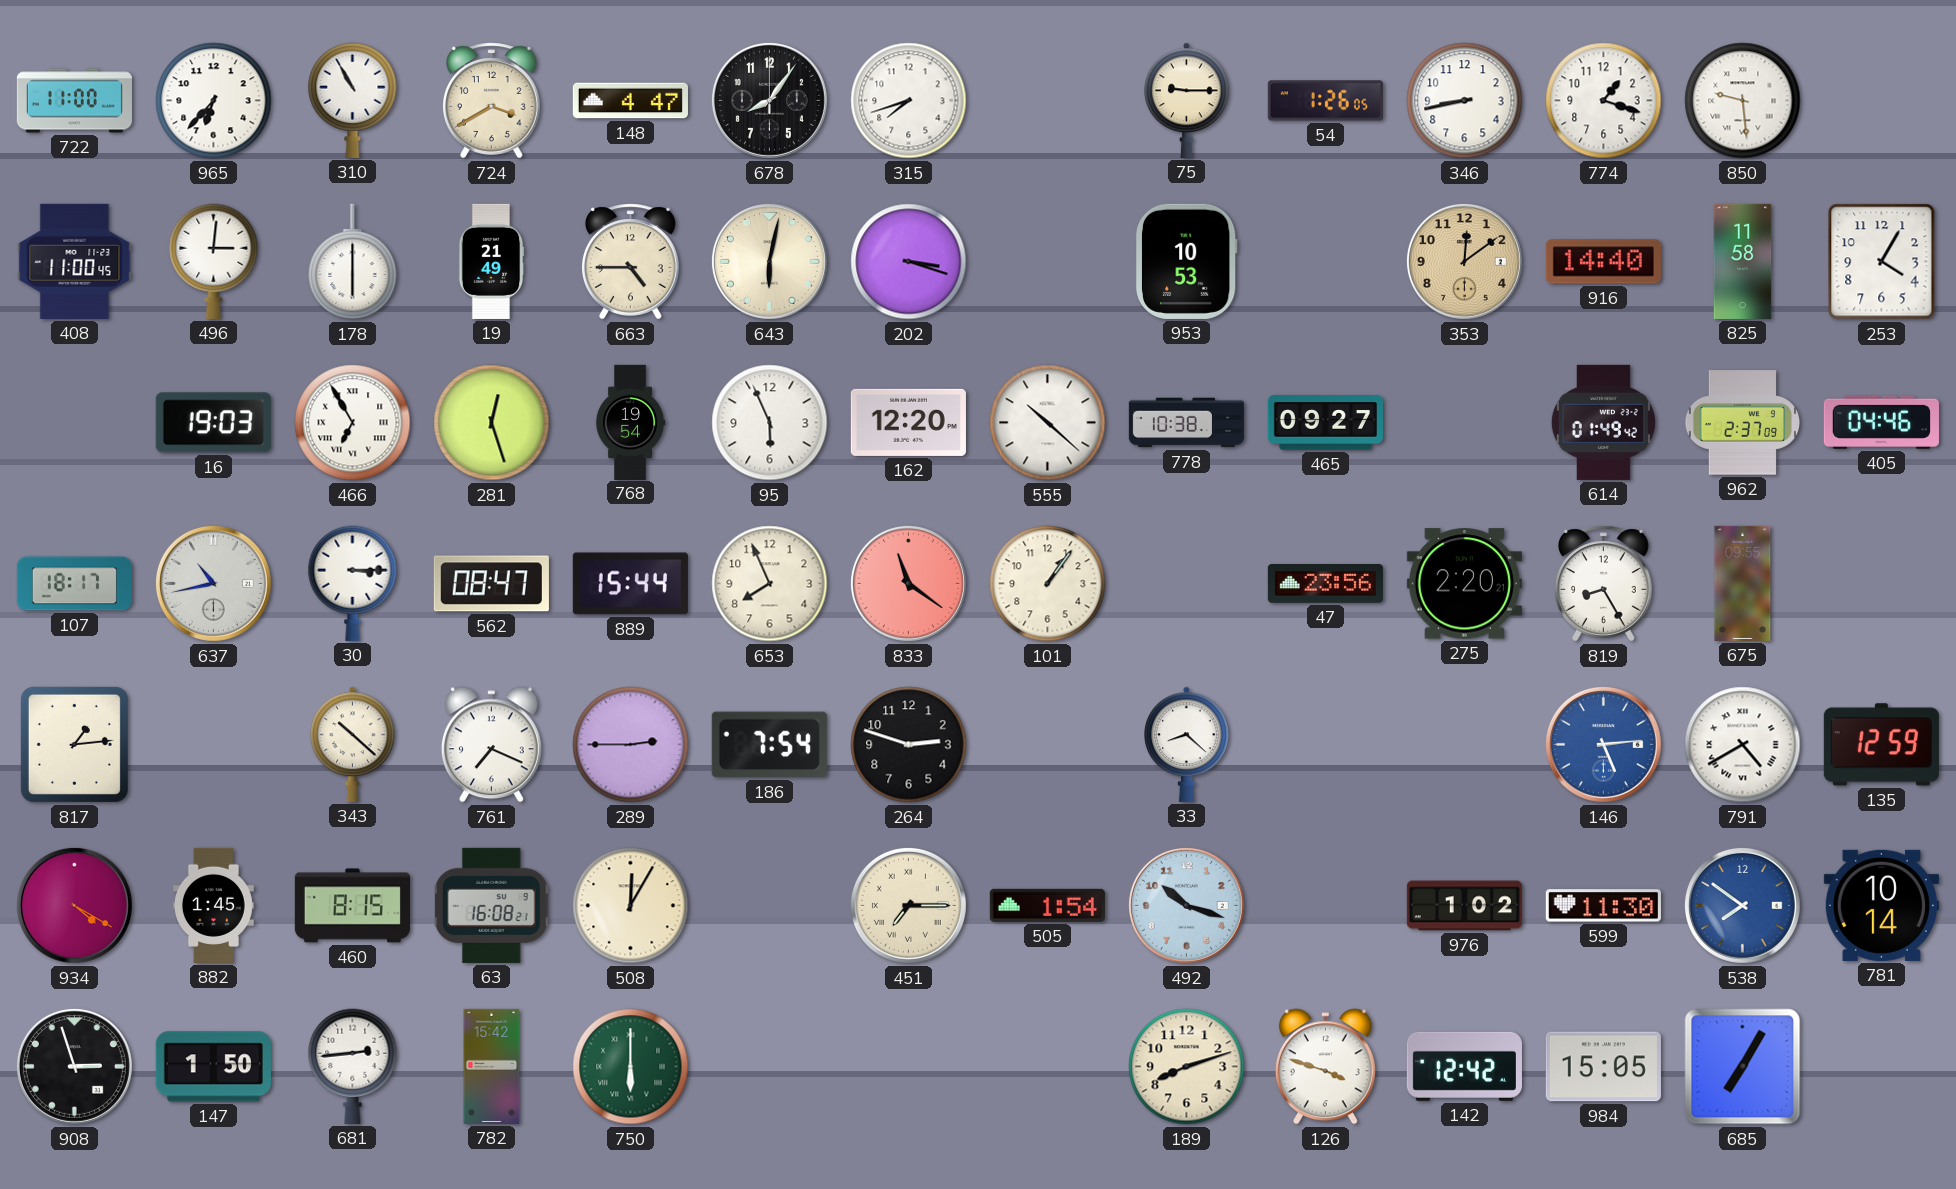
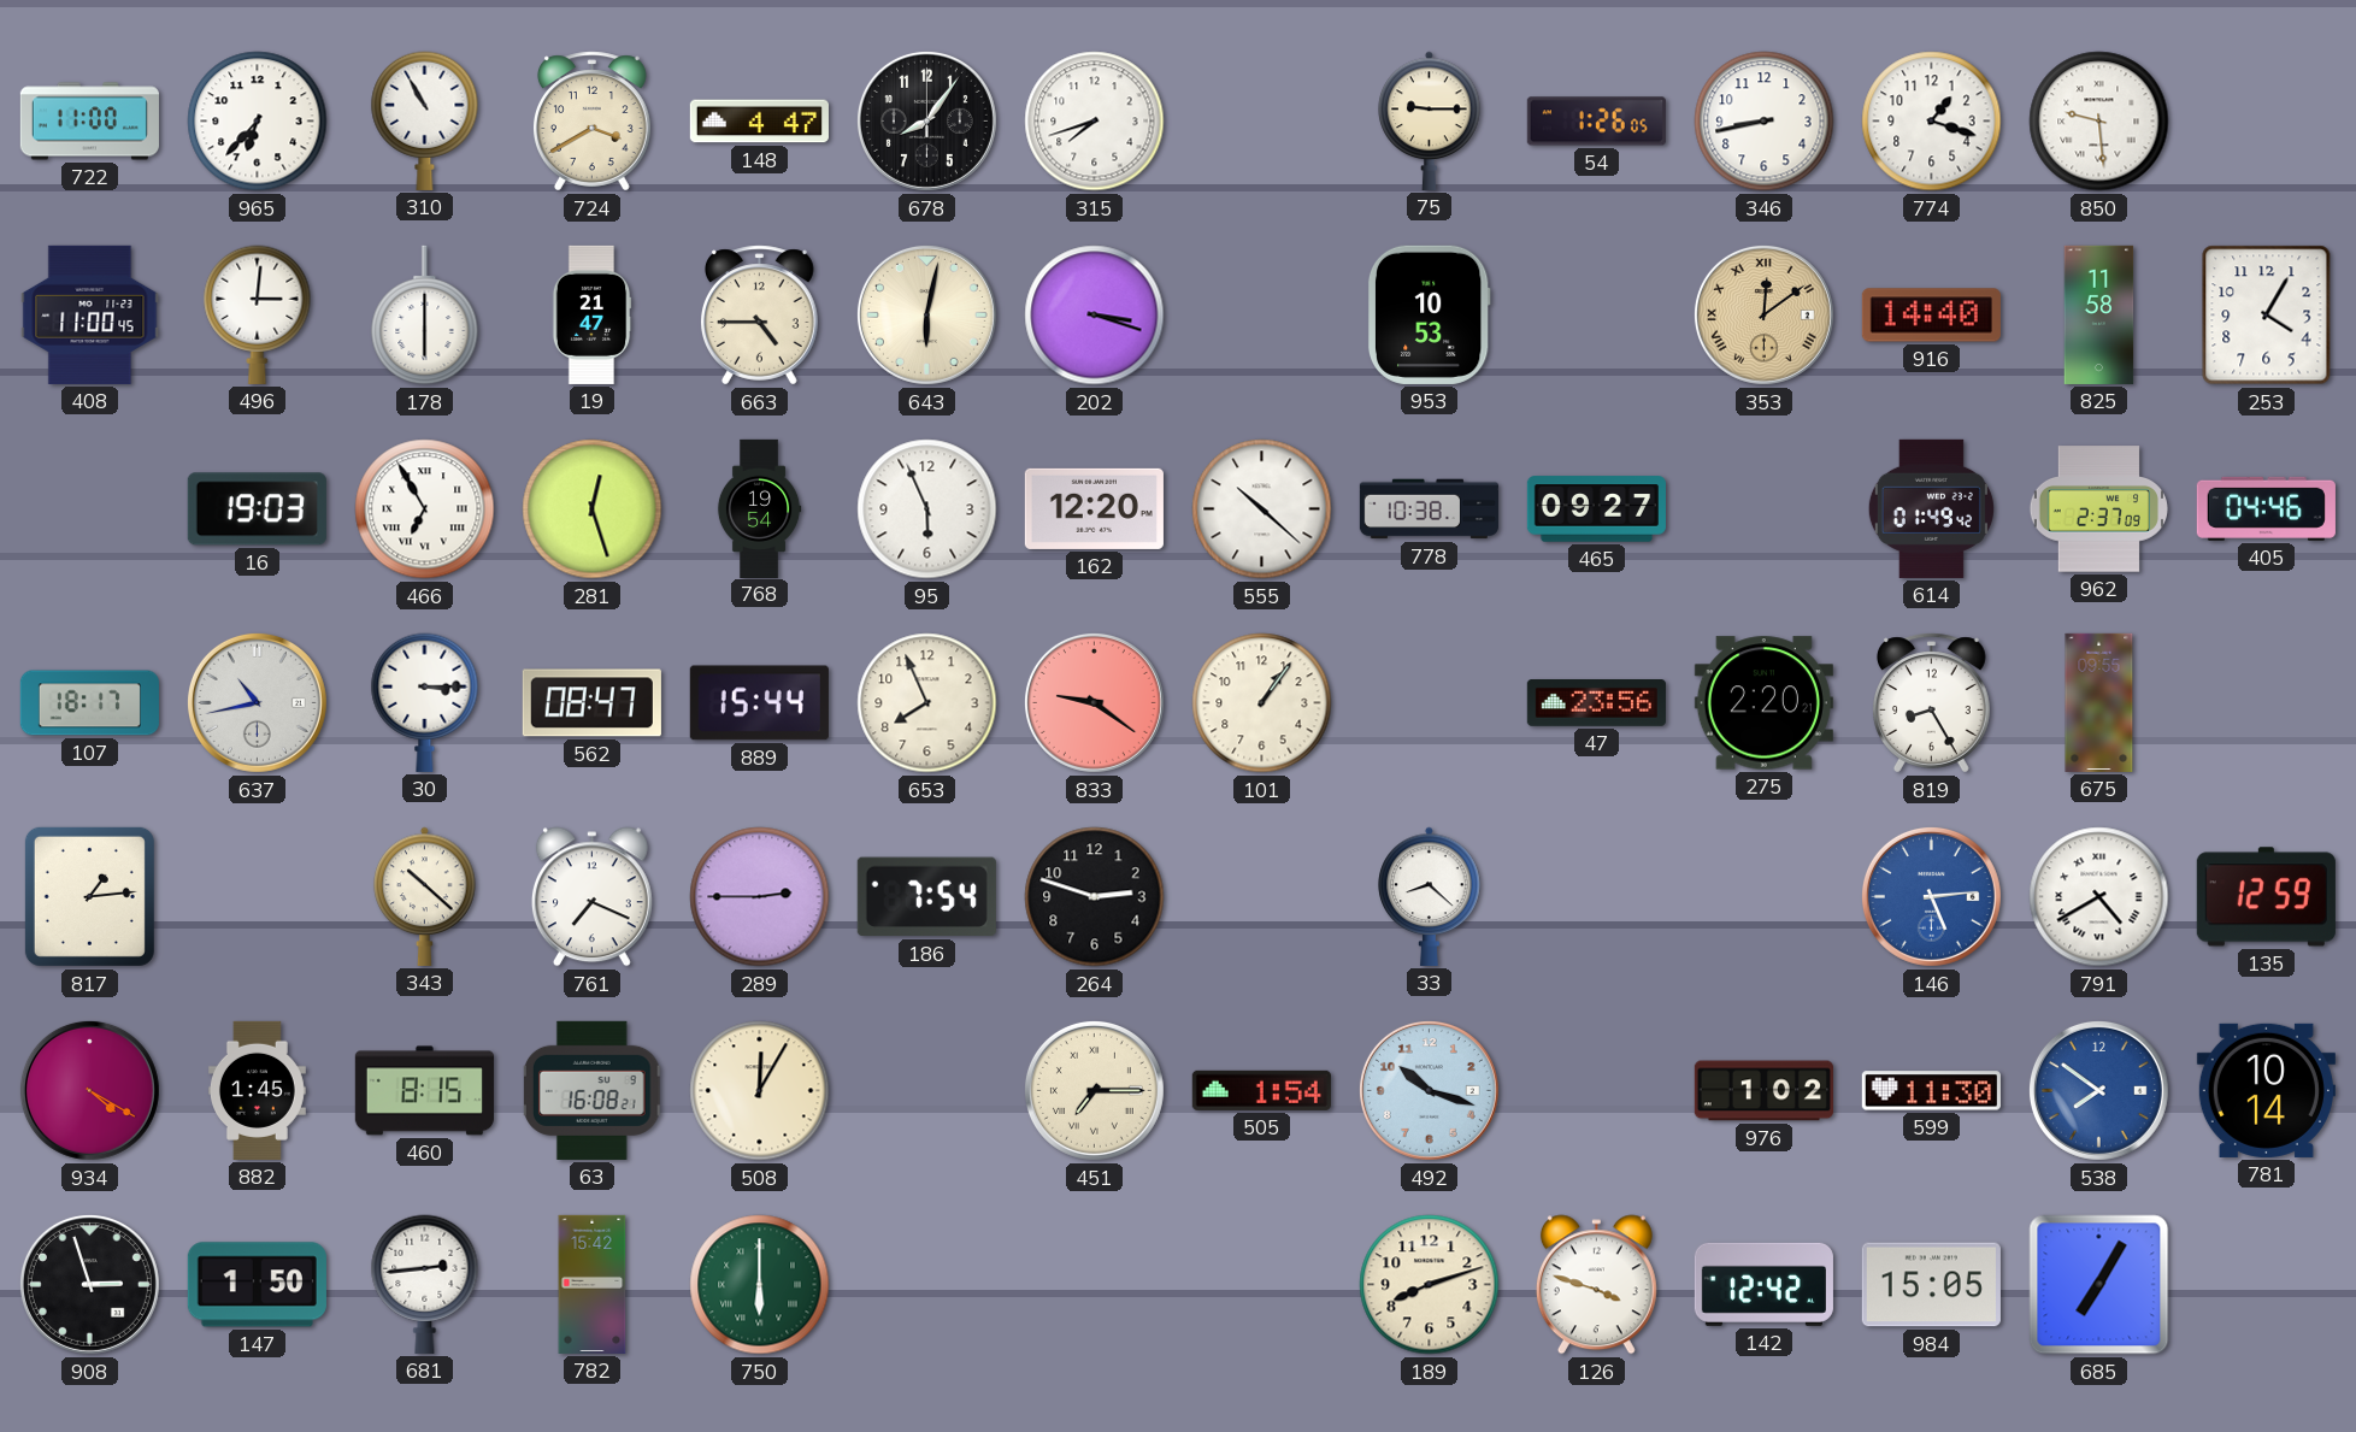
19: 21:49 -> 21:47 (591, 314)
353 numerals: Arabic -> Roman (1763, 314)
833: 11:21 -> 9:21 (1094, 702)
